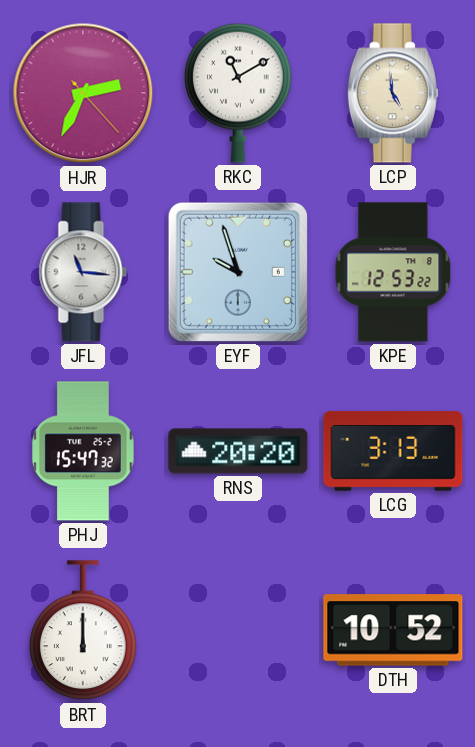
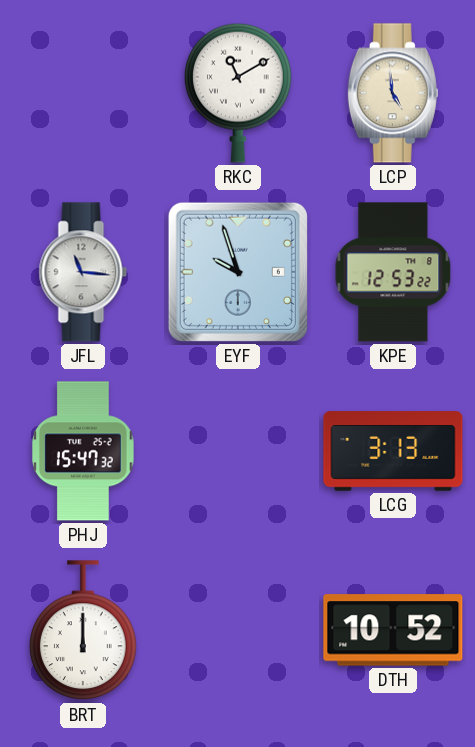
HJR: 2:34 -> none (83, 93)
RNS: 20:20 -> none (238, 451)
